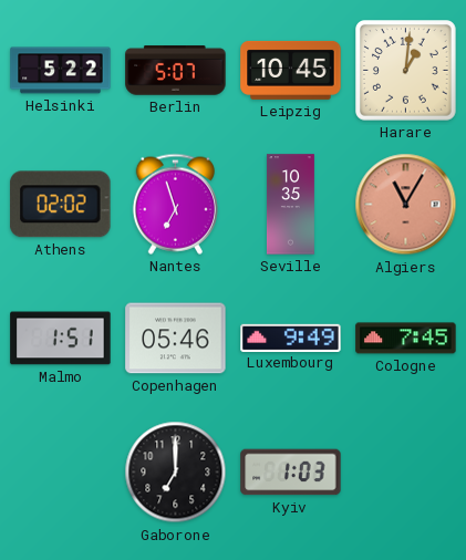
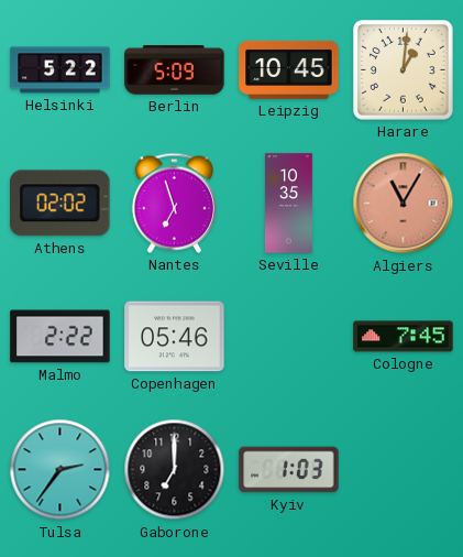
Berlin: 5:07 -> 5:09 (175, 70)
Malmo: 1:51 -> 2:22 (60, 337)
Luxembourg: 9:49 -> none (291, 338)
Tulsa: none -> 2:36 (60, 470)
